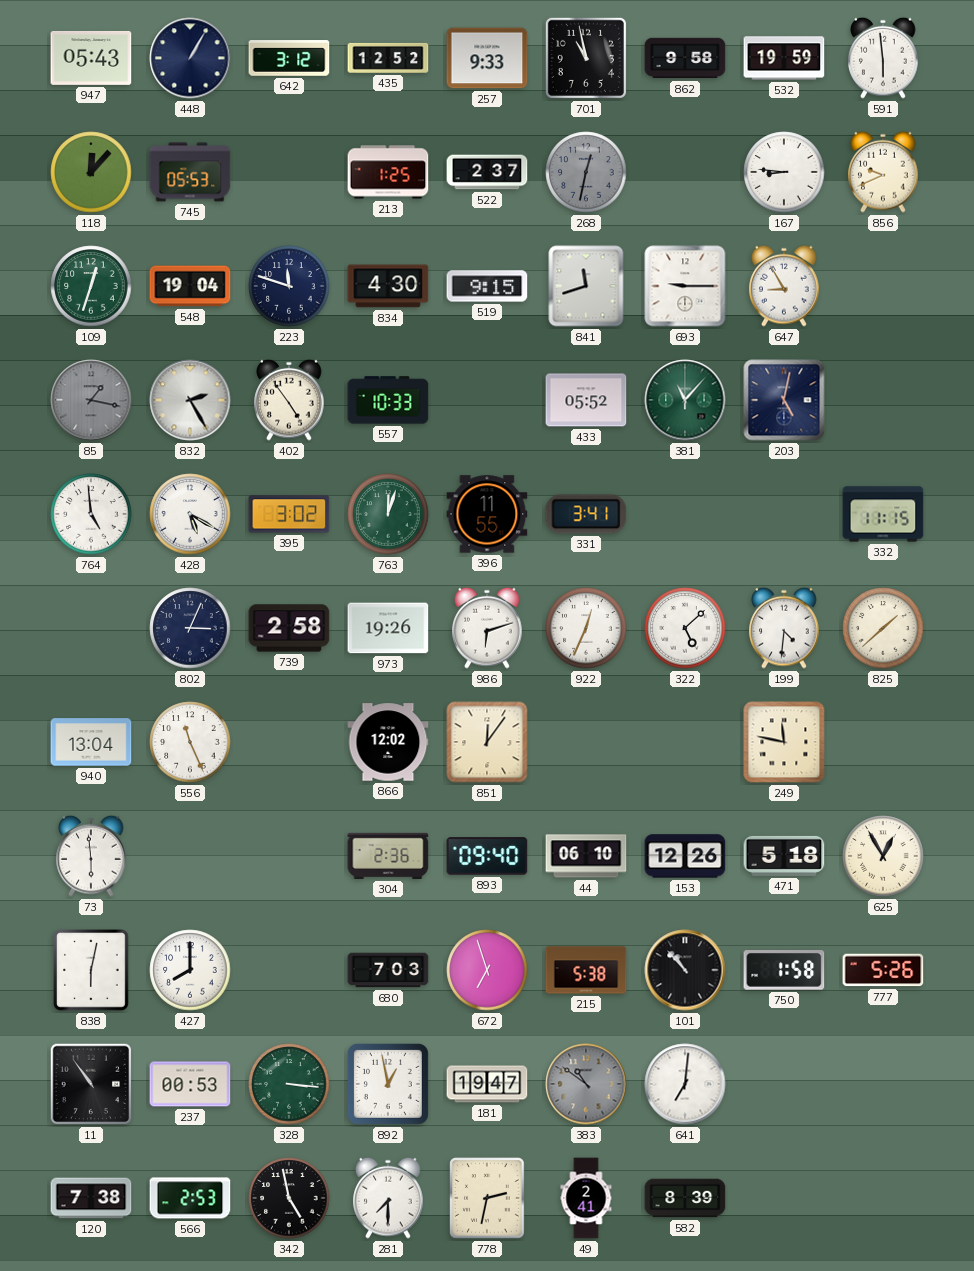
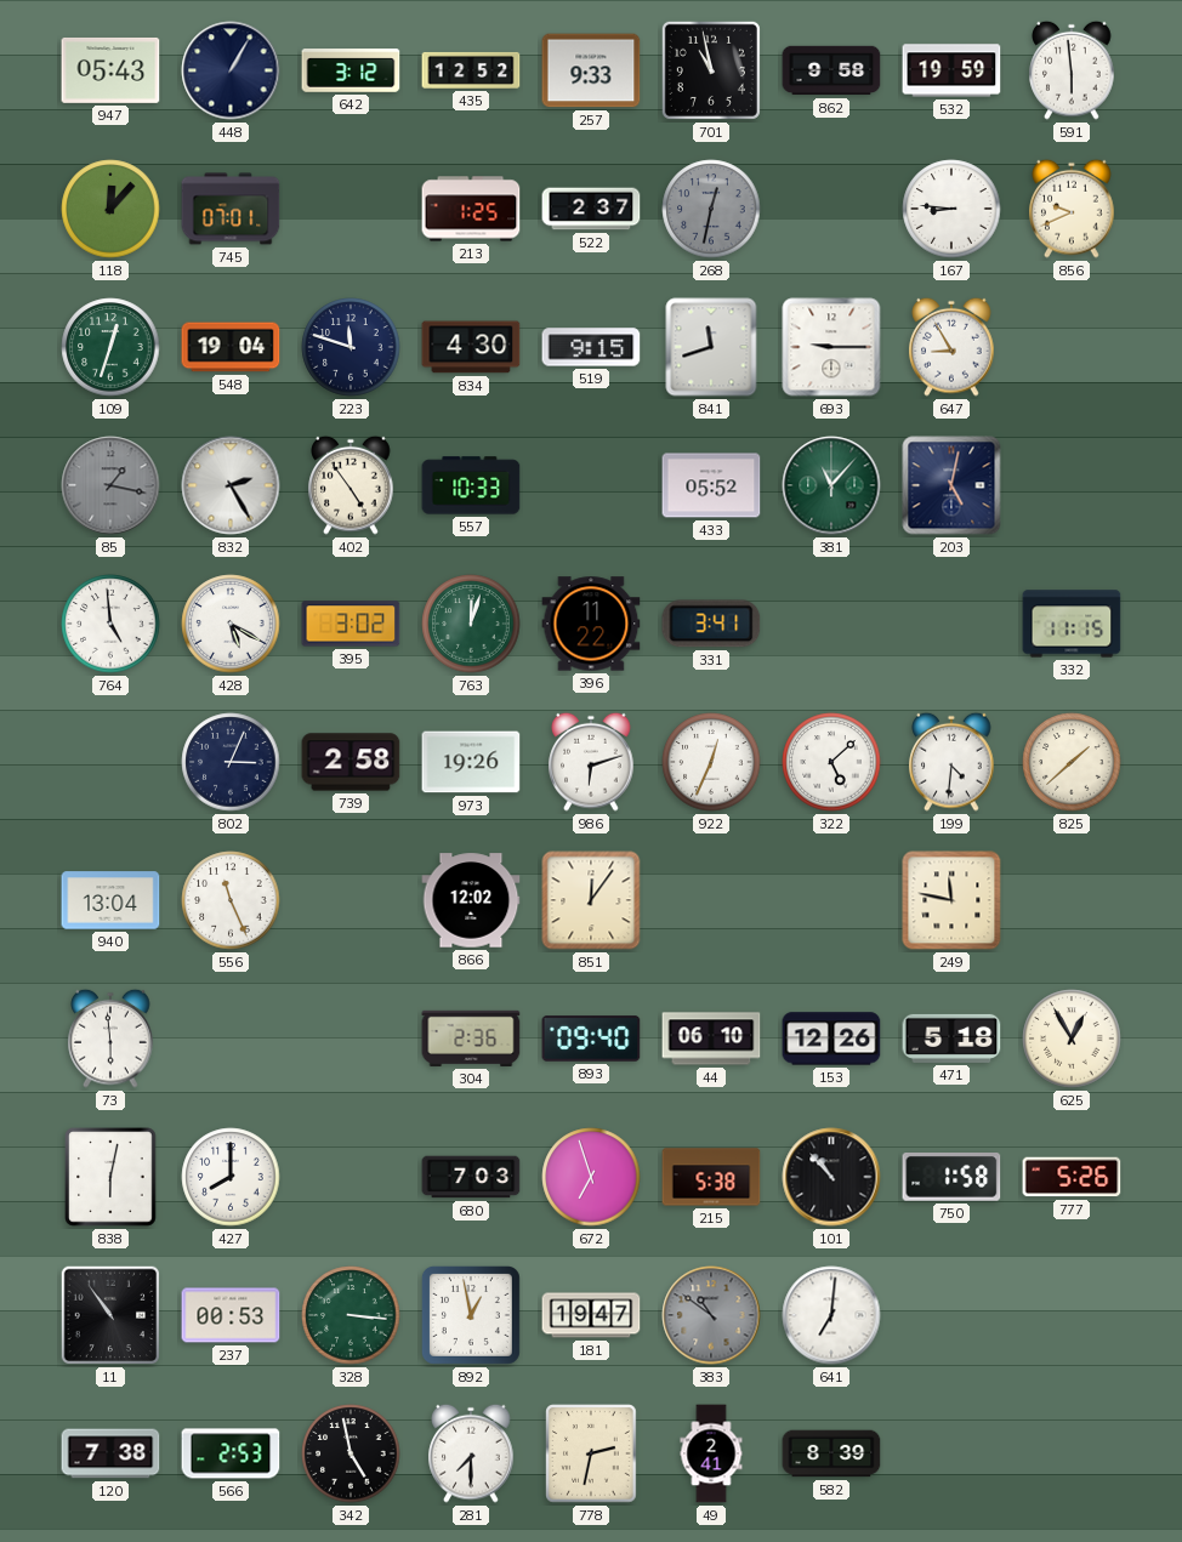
745: 05:53 -> 07:01 (231, 209)
396: 11:55 -> 11:22 (591, 624)
